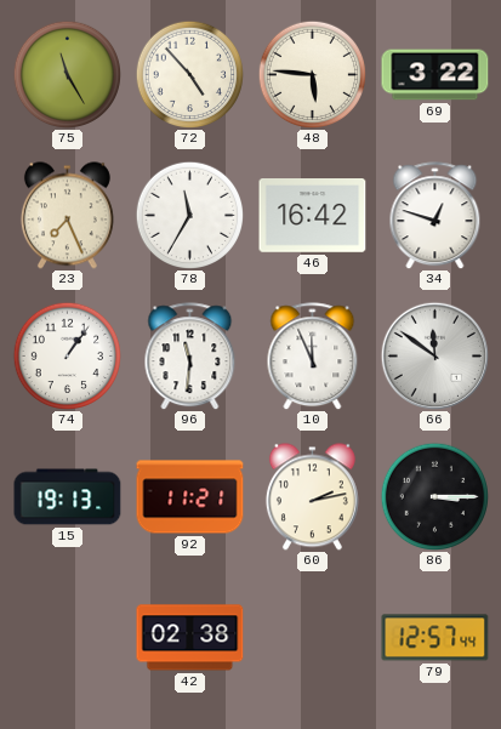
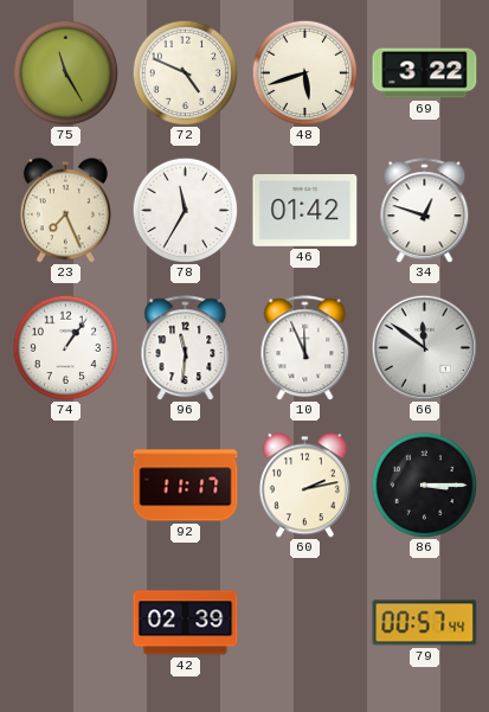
72: 4:53 -> 4:49 (185, 72)
48: 5:46 -> 5:42 (304, 72)
46: 16:42 -> 01:42 (305, 211)
15: 19:13 -> none (68, 497)
92: 11:21 -> 11:17 (186, 486)
42: 02:38 -> 02:39 (186, 623)
79: 12:57 -> 00:57 (425, 623)
